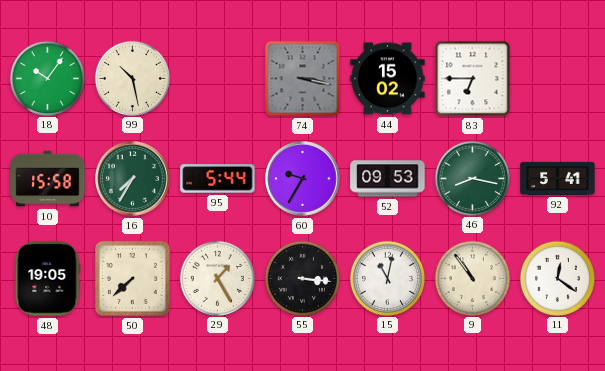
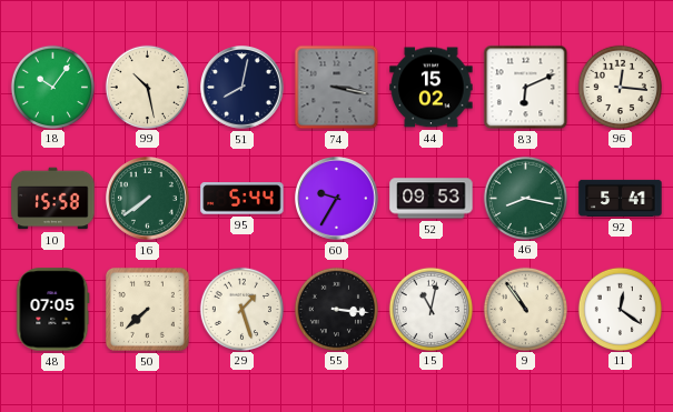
51: none -> 8:02 (243, 88)
83: 6:45 -> 6:11 (526, 88)
96: none -> 12:16 (620, 87)
16: 7:35 -> 7:39 (148, 199)
48: 19:05 -> 07:05 (53, 310)
29: 1:25 -> 1:27 (241, 309)
